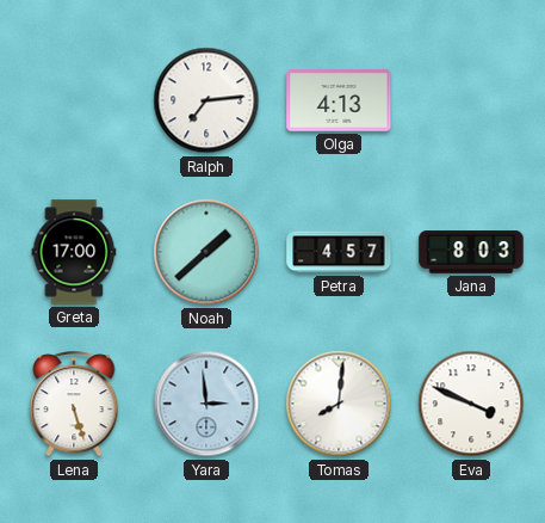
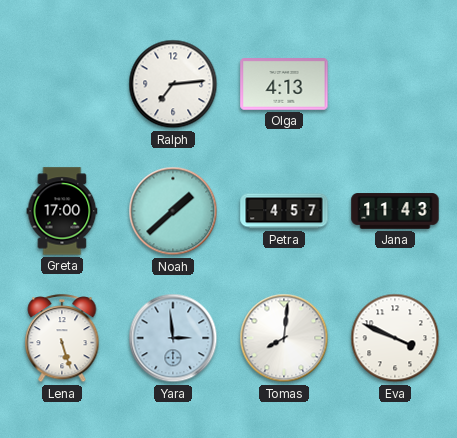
Jana: 8:03 -> 11:43 (395, 211)
